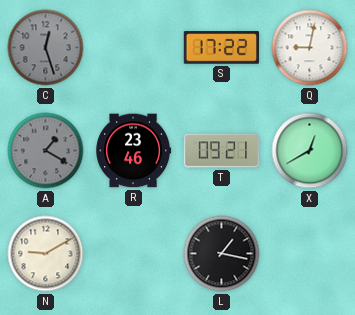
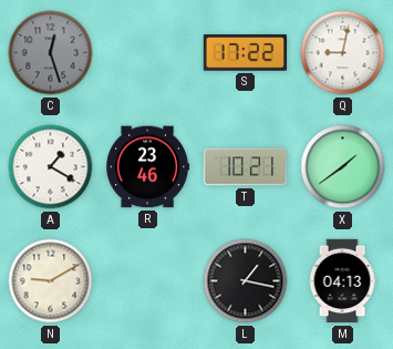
A dial: grey -> white (51, 167)
T: 09:21 -> 10:21 (246, 167)
X: 12:40 -> 1:39 (343, 167)
M: none -> 04:13 (342, 281)
